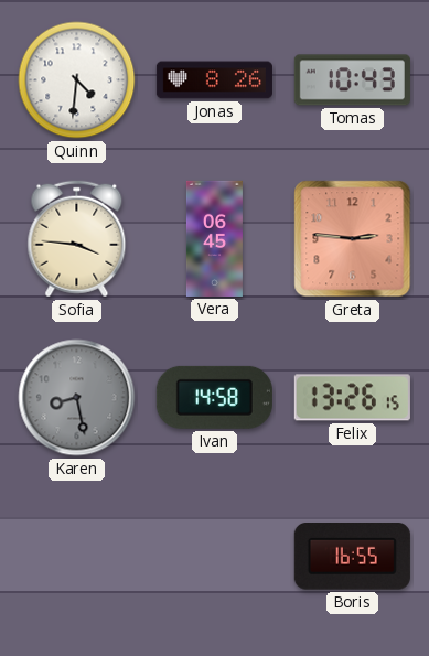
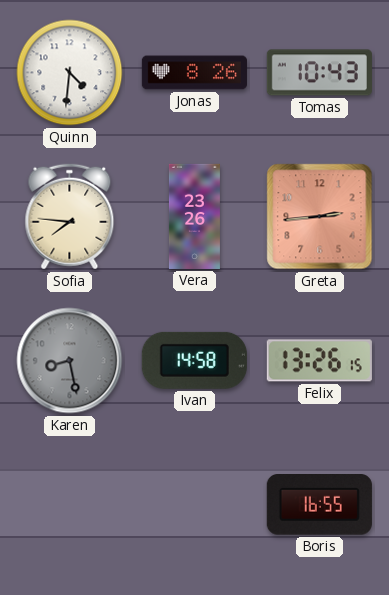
Sofia: 3:46 -> 7:46 (70, 217)
Vera: 06:45 -> 23:26 (194, 216)
Greta: 2:46 -> 2:44 (320, 217)
